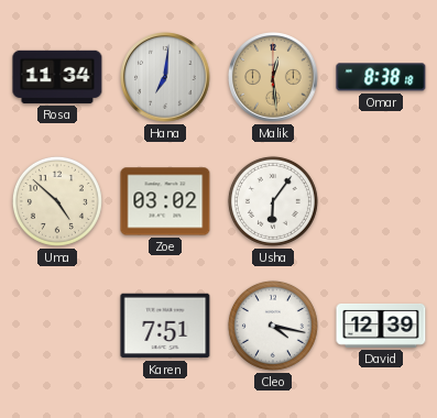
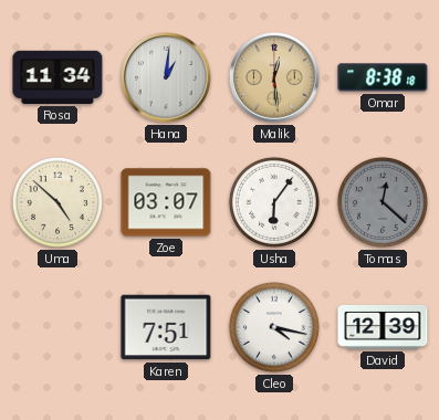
Hana: 7:01 -> 1:01 (167, 77)
Zoe: 03:02 -> 03:07 (166, 202)
Tomas: none -> 12:22 (383, 202)
